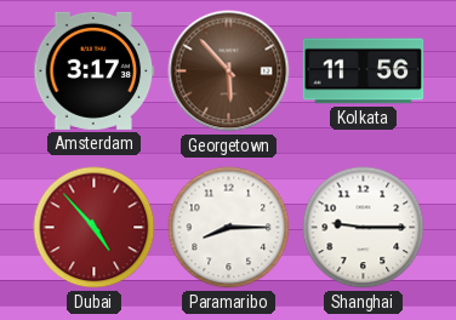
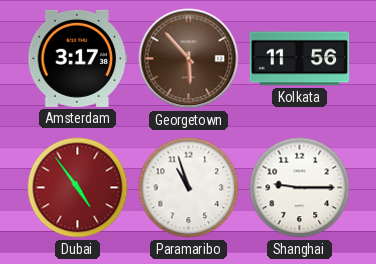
Dubai: 4:53 -> 4:54 (78, 188)
Paramaribo: 8:15 -> 10:57 (189, 188)
